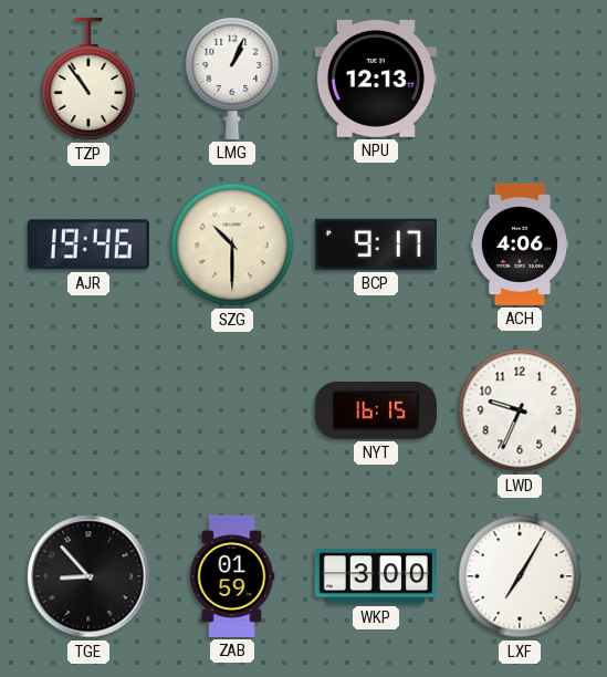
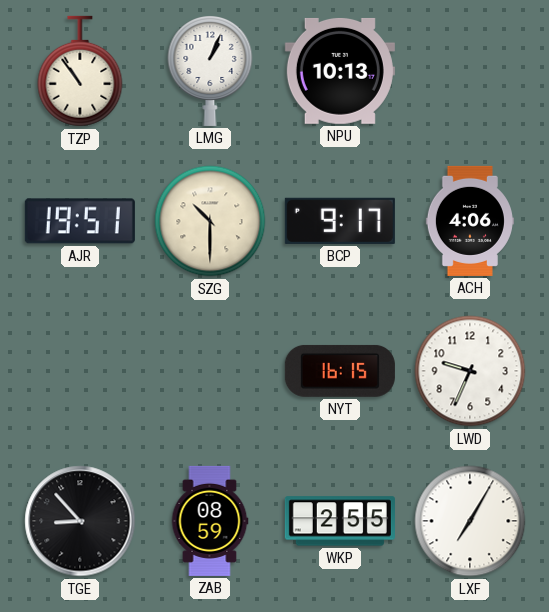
NPU: 12:13 -> 10:13 (340, 71)
AJR: 19:46 -> 19:51 (80, 221)
ZAB: 01:59 -> 08:59 (210, 521)
WKP: 3:00 -> 2:55 (340, 521)
